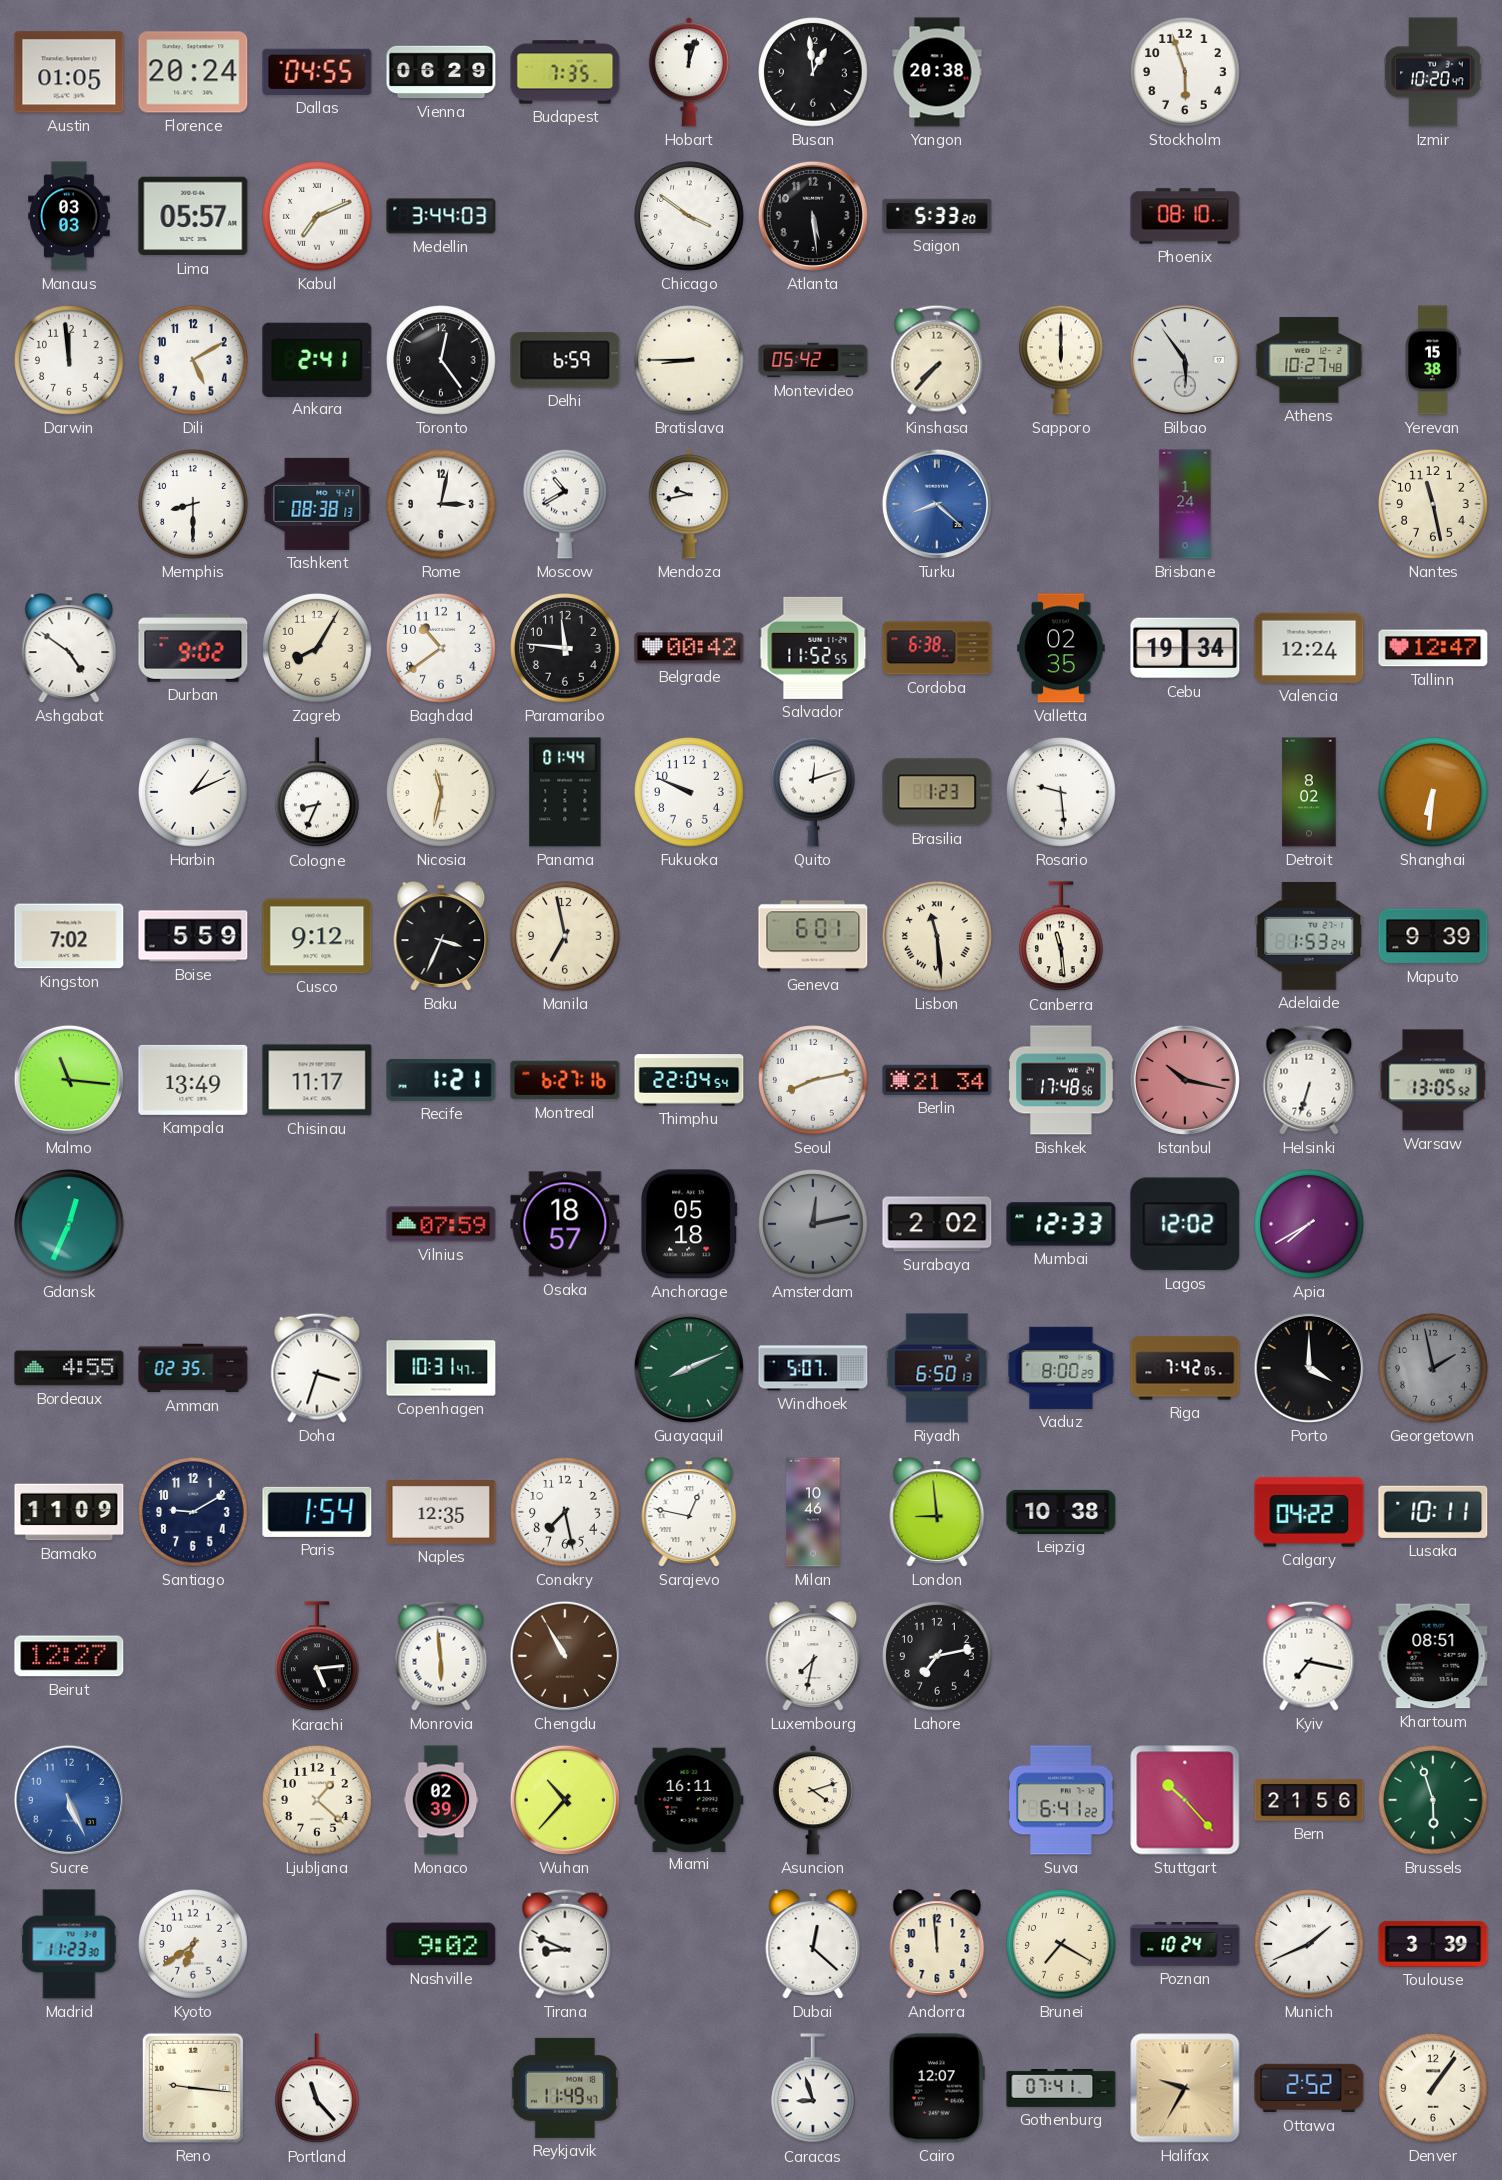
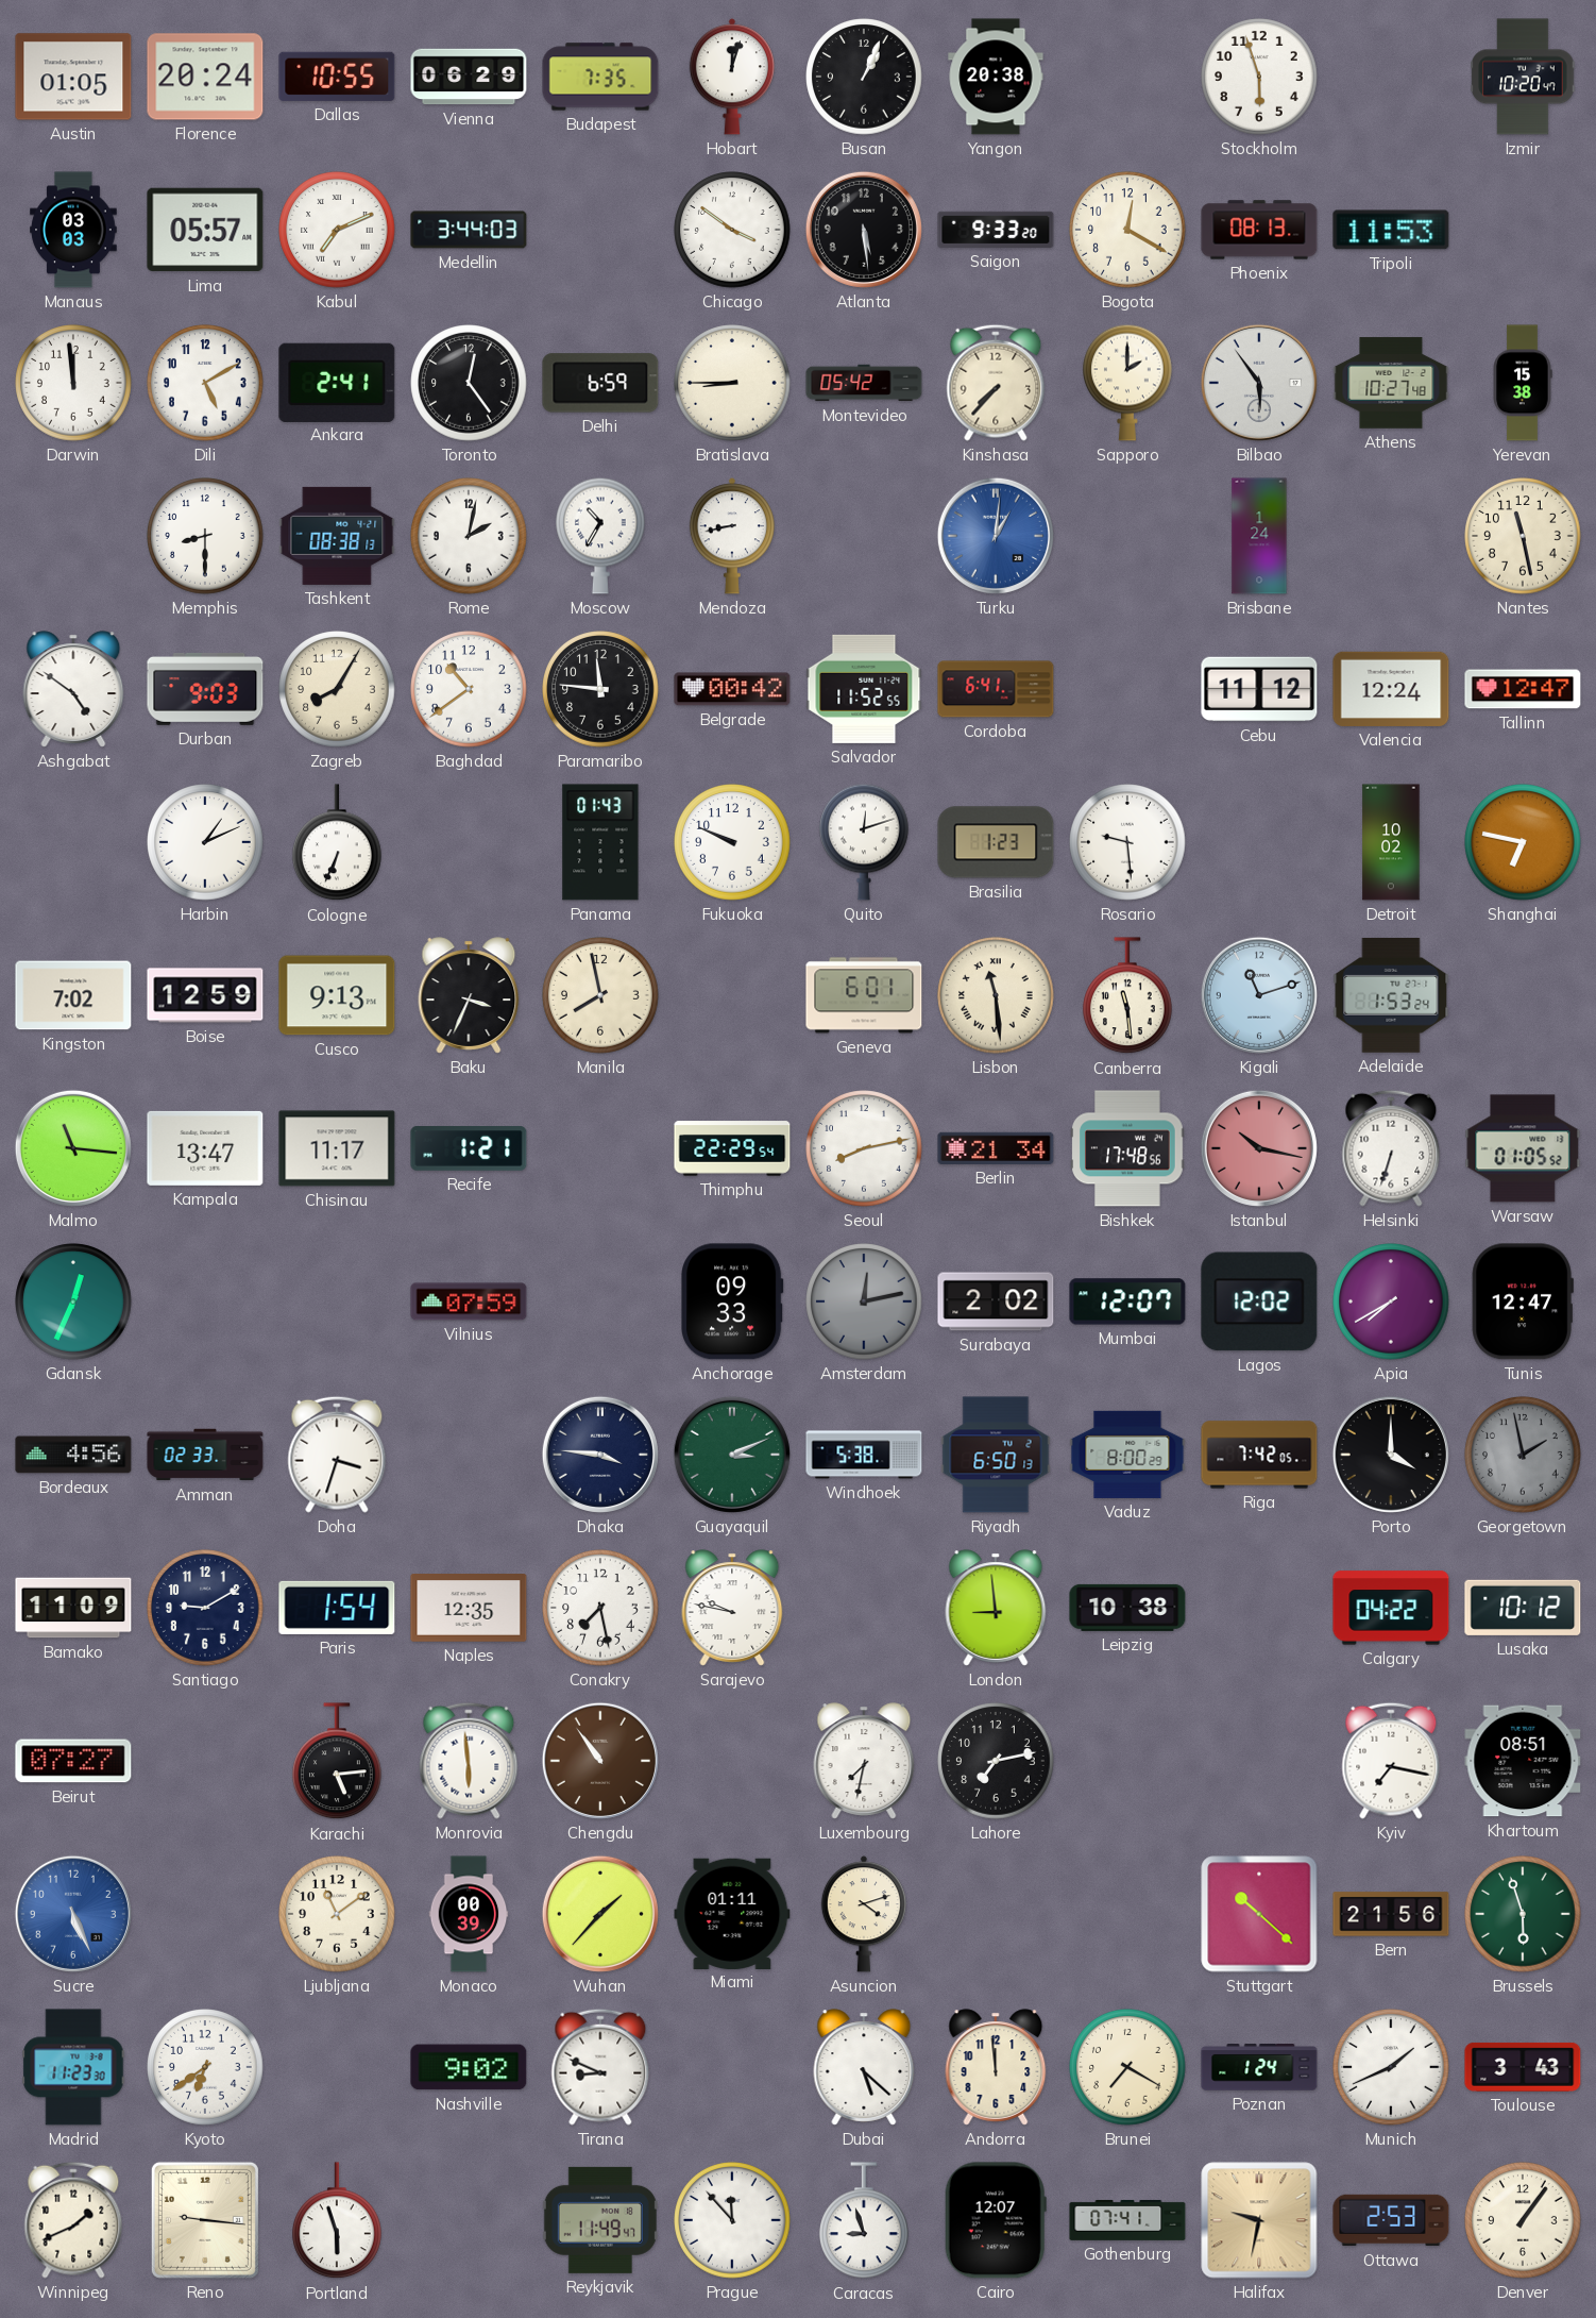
Dallas: 04:55 -> 10:55 (337, 77)
Busan: 12:59 -> 1:04 (864, 77)
Saigon: 5:33 -> 9:33 (996, 230)
Bogota: none -> 12:20 (1127, 230)
Phoenix: 08:10 -> 08:13 (1259, 230)
Tripoli: none -> 11:53 (1391, 230)
Sapporo: 6:00 -> 2:00 (1128, 383)
Rome: 3:02 -> 2:02 (469, 536)
Moscow: 10:40 -> 10:35 (601, 536)
Mendoza: 9:43 -> 8:43 (732, 536)
Turku: 8:22 -> 1:01 (996, 536)
Durban: 9:02 -> 9:03 (205, 689)
Cordoba: 6:38 -> 6:41 (996, 689)
Valletta: 02:35 -> none (1061, 648)
Cebu: 19:34 -> 11:12 (1259, 689)
Cologne: 8:34 -> 6:34 (338, 843)
Nicosia: 11:32 -> none (441, 792)
Panama: 01:44 -> 01:43 (600, 842)
Detroit: 8:02 -> 10:02 (1391, 842)
Shanghai: 6:31 -> 6:47 (1523, 842)
Boise: 5:59 -> 12:59 (205, 995)
Cusco: 9:12 -> 9:13 (337, 995)
Manila: 6:58 -> 7:58 (600, 995)
Kigali: none -> 11:12 (1259, 995)
Maputo: 9:39 -> none (1433, 936)
Kampala: 13:49 -> 13:47 (205, 1148)
Montreal: 6:27 -> none (565, 1080)
Thimphu: 22:04 -> 22:29 (732, 1148)
Warsaw: 13:05 -> 01:05 (1523, 1148)
Osaka: 18:57 -> none (565, 1224)
Anchorage: 05:18 -> 09:33 (733, 1301)
Mumbai: 12:33 -> 12:07 (1127, 1301)
Tunis: none -> 12:47 (1523, 1301)
Bordeaux: 4:55 -> 4:56 (73, 1455)
Amman: 02:35 -> 02:33 (205, 1455)
Copenhagen: 10:31 -> none (441, 1368)
Dhaka: none -> 3:46 (600, 1455)
Guayaquil: 8:11 -> 3:11 (732, 1455)
Windhoek: 5:07 -> 5:38 (864, 1455)
Sarajevo: 12:47 -> 9:47 (732, 1608)
Milan: 10:46 -> none (813, 1512)
Lusaka: 10:11 -> 10:12 (1523, 1608)
Beirut: 12:27 -> 07:27 (73, 1761)
Chengdu: 10:55 -> 10:54 (600, 1761)
Ljubljana: 1:22 -> 11:09 (337, 1914)
Monaco: 02:39 -> 00:39 (469, 1914)
Wuhan: 10:37 -> 1:37 (600, 1914)
Miami: 16:11 -> 01:11 (732, 1913)
Suva: 6:41 -> none (1061, 1800)
Stuttgart: 10:23 -> 10:22 (1259, 1914)
Dubai: 12:22 -> 5:22 (864, 2067)
Poznan: 10:24 -> 1:24 (1259, 2067)
Toulouse: 3:39 -> 3:43 (1523, 2067)
Winnipeg: none -> 1:41 (73, 2220)
Portland: 11:23 -> 5:57 (338, 2221)
Prague: none -> 11:53 (732, 2220)
Halifax: 9:35 -> 9:32 (1259, 2220)
Ottawa: 2:52 -> 2:53 (1391, 2220)
